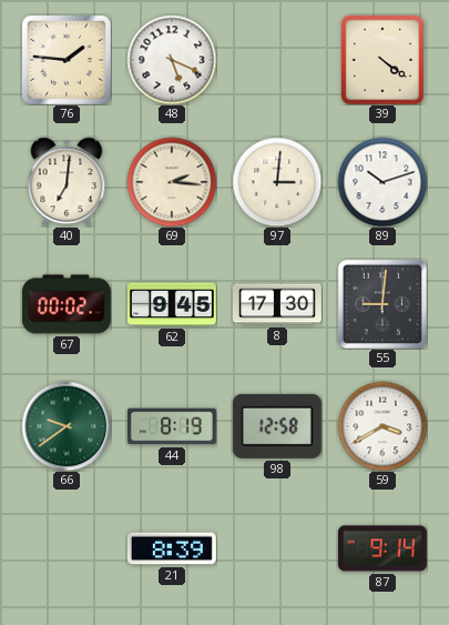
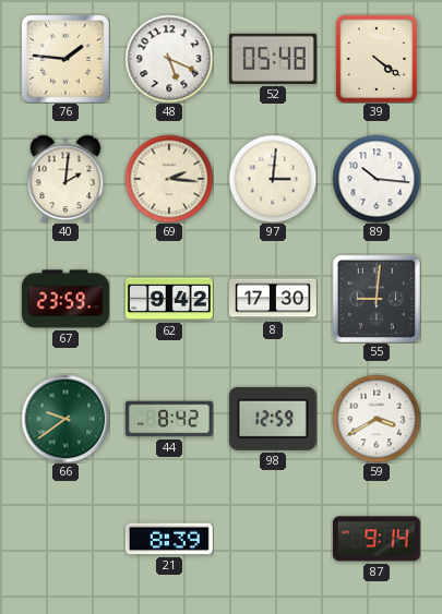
52: none -> 05:48 (273, 59)
40: 7:01 -> 2:01 (65, 179)
89: 10:12 -> 10:16 (377, 179)
67: 00:02 -> 23:59 (65, 299)
62: 9:45 -> 9:42 (169, 299)
44: 8:19 -> 8:42 (169, 419)
98: 12:58 -> 12:59 (273, 419)
